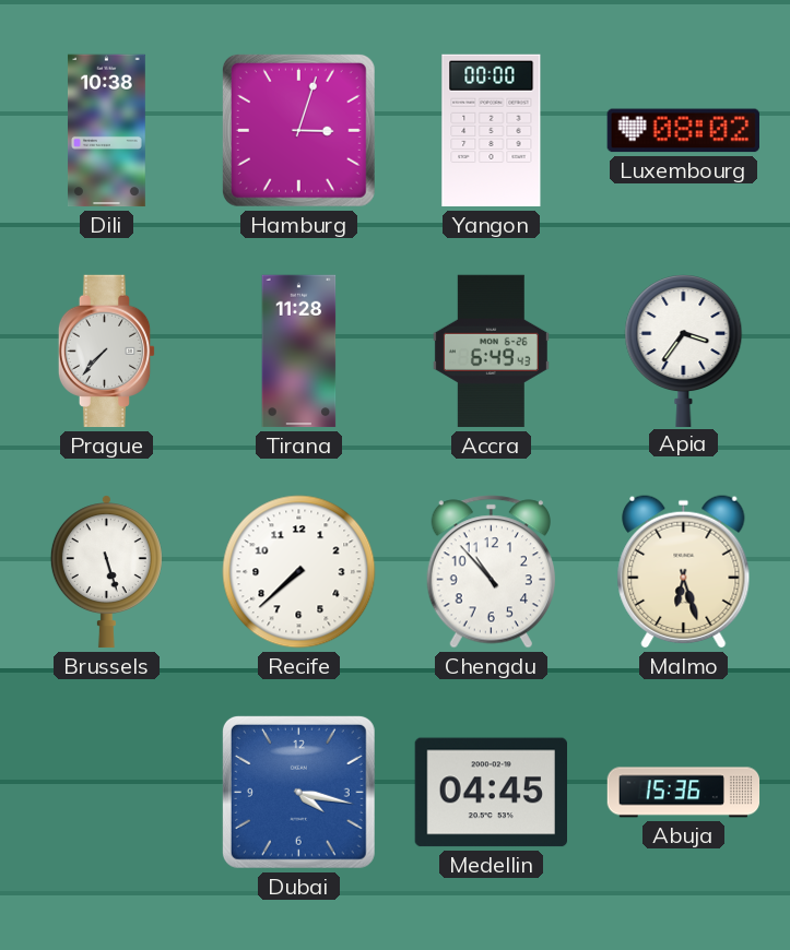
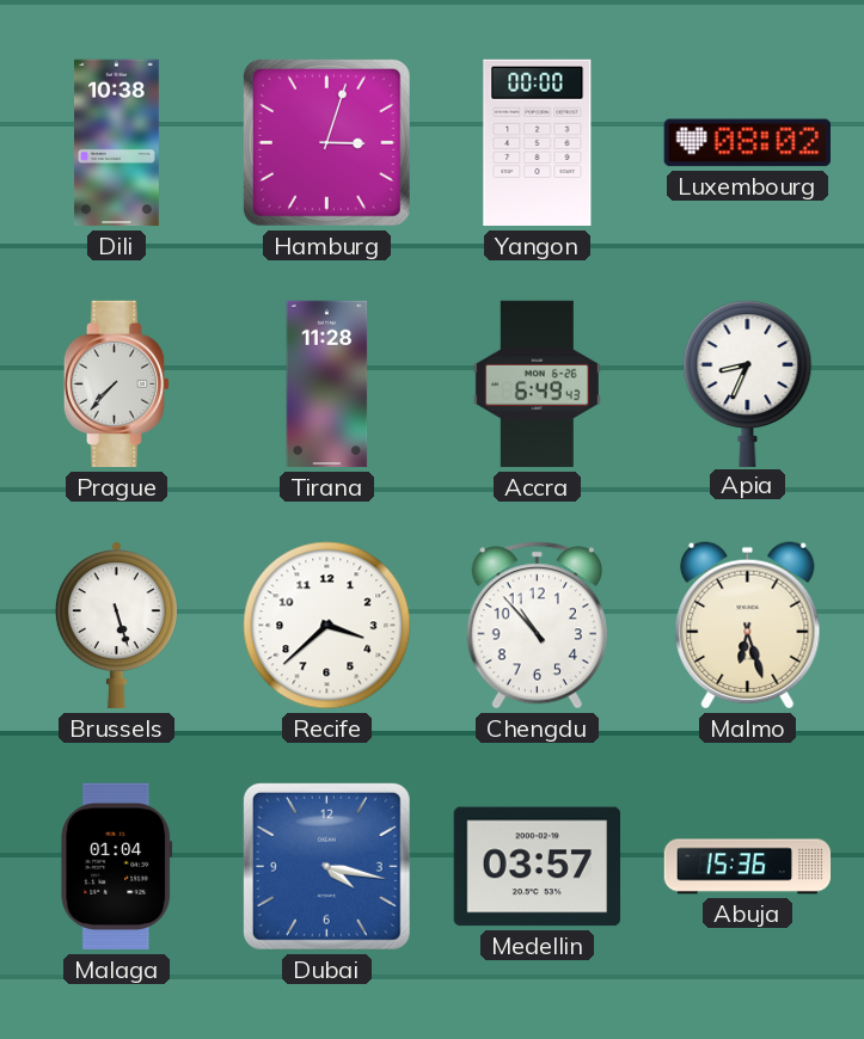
Apia: 3:36 -> 8:34 (748, 383)
Recife: 7:38 -> 3:38 (327, 626)
Malaga: none -> 01:04 (117, 867)
Medellin: 04:45 -> 03:57 (537, 867)
